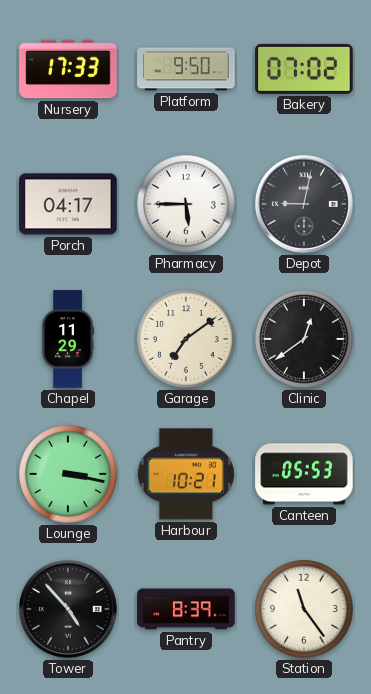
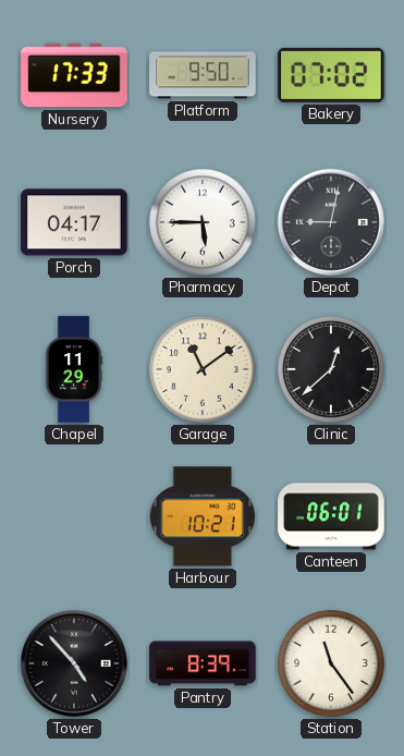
Garage: 7:09 -> 11:09 (203, 369)
Clinic: 12:39 -> 12:38 (331, 369)
Lounge: 3:17 -> none (68, 474)
Canteen: 05:53 -> 06:01 (331, 516)
